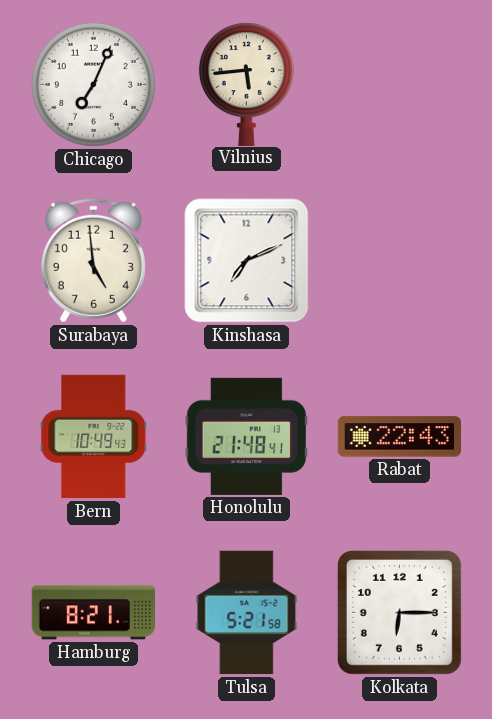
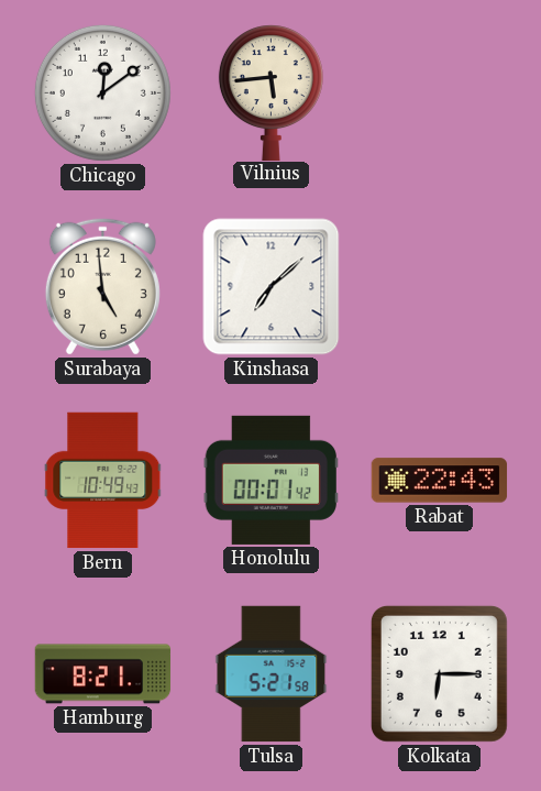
Chicago: 7:04 -> 12:09 (102, 92)
Kinshasa: 7:11 -> 7:08 (272, 287)
Honolulu: 21:48 -> 00:01 (270, 480)
